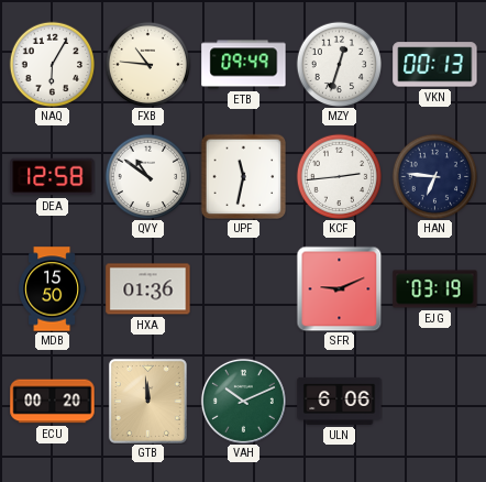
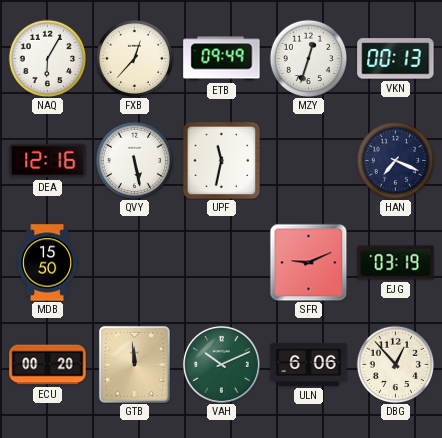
FXB: 10:46 -> 12:37 (134, 58)
DEA: 12:58 -> 12:16 (48, 161)
QVY: 10:51 -> 5:28 (134, 160)
KCF: 2:44 -> none (339, 176)
HAN: 6:46 -> 7:19 (395, 160)
HXA: 01:36 -> none (148, 289)
DBG: none -> 12:53 (395, 364)
